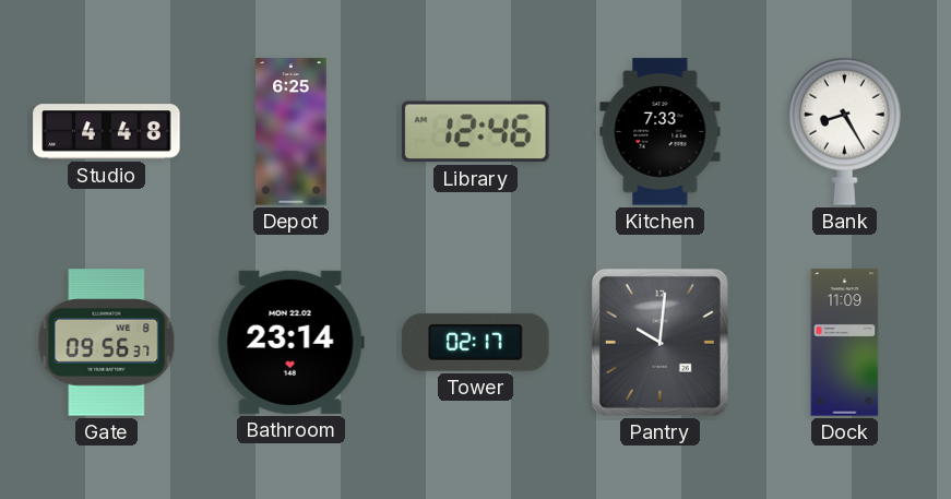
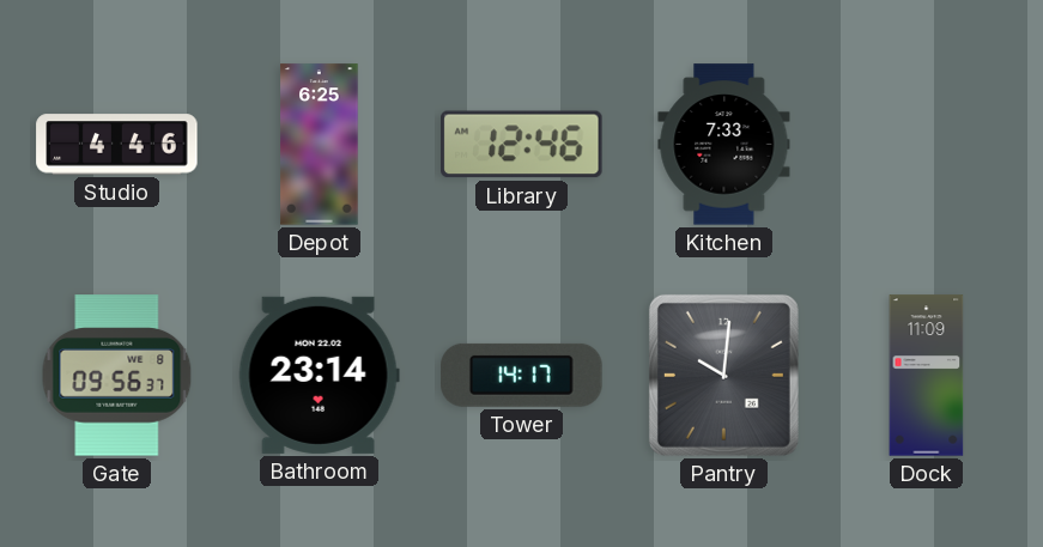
Studio: 4:48 -> 4:46 (117, 145)
Bank: 8:25 -> none (844, 131)
Tower: 02:17 -> 14:17 (522, 375)
